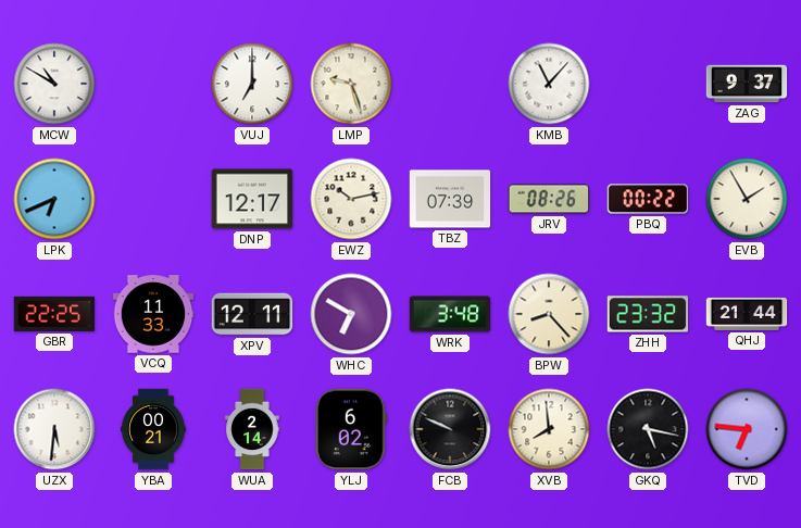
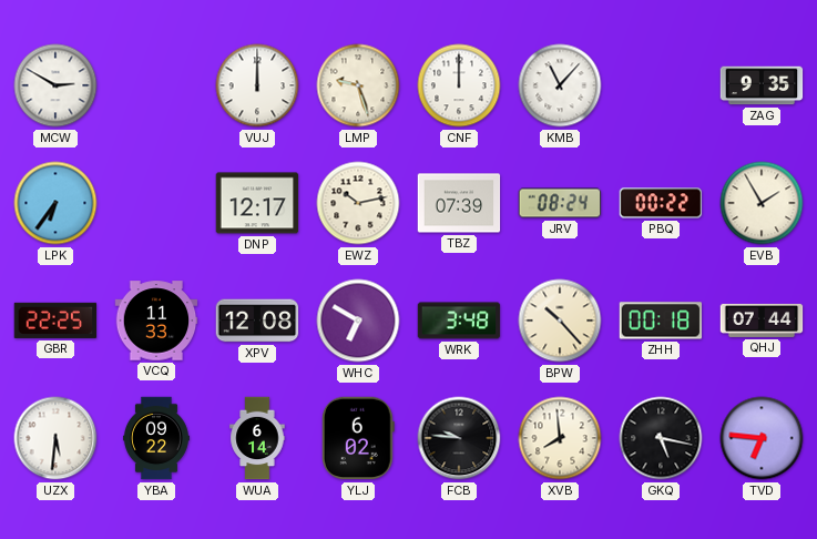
MCW: 10:50 -> 2:50 (55, 85)
VUJ: 7:00 -> 12:00 (257, 85)
CNF: none -> 12:00 (459, 85)
ZAG: 9:37 -> 9:35 (762, 85)
LPK: 6:41 -> 6:36 (55, 203)
JRV: 08:26 -> 08:24 (560, 203)
XPV: 12:11 -> 12:08 (257, 321)
BPW: 8:23 -> 10:23 (560, 321)
ZHH: 23:32 -> 00:18 (661, 321)
QHJ: 21:44 -> 07:44 (762, 321)
YBA: 00:21 -> 09:22 (156, 438)
WUA: 2:14 -> 6:14 (257, 438)
FCB: 9:49 -> 9:46 (459, 438)
